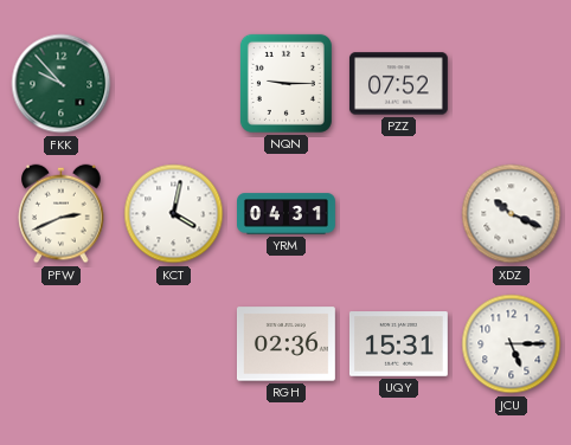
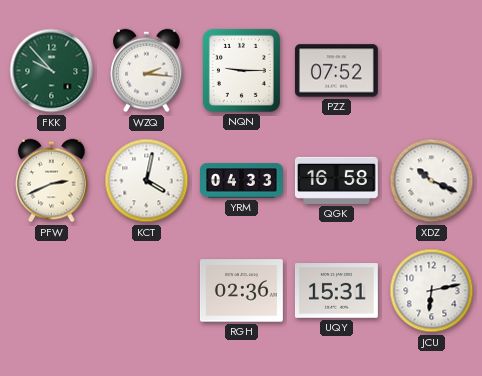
WZQ: none -> 2:16 (147, 71)
YRM: 04:31 -> 04:33 (242, 181)
QGK: none -> 16:58 (336, 180)
JCU: 5:15 -> 6:13 (432, 291)
